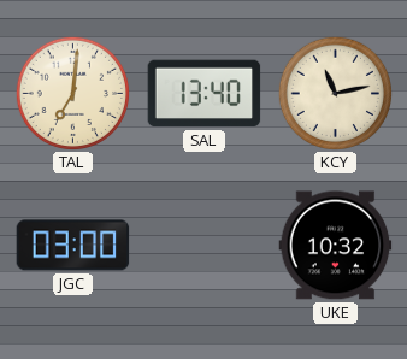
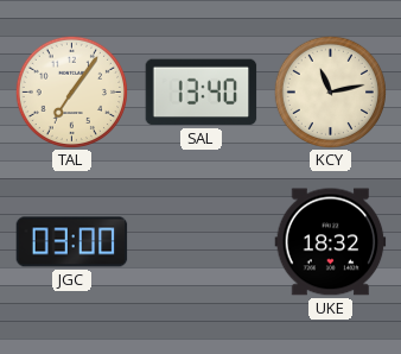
TAL: 7:01 -> 7:06 (71, 91)
UKE: 10:32 -> 18:32 (331, 242)
